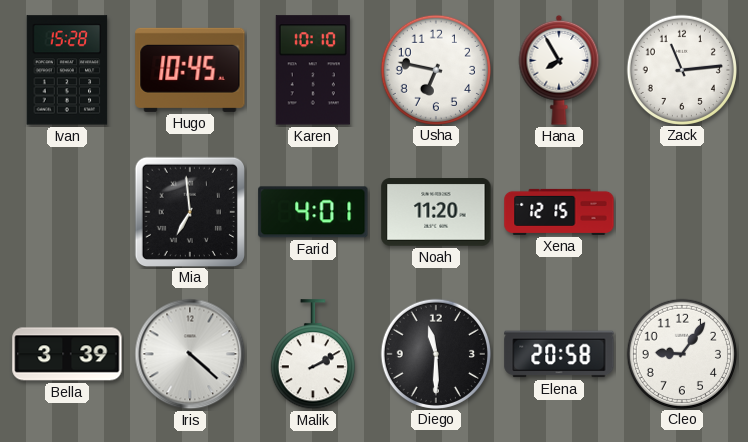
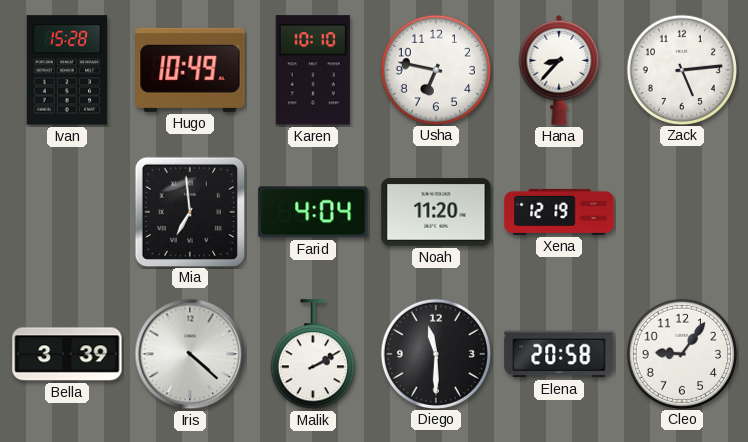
Hugo: 10:45 -> 10:49 (190, 70)
Hana: 7:55 -> 8:37 (559, 70)
Zack: 11:14 -> 5:14 (681, 69)
Farid: 4:01 -> 4:04 (313, 212)
Xena: 12:15 -> 12:19 (559, 212)
